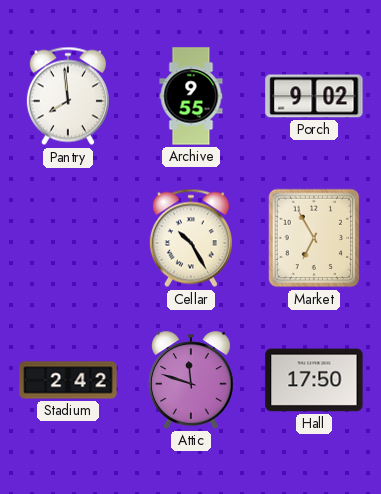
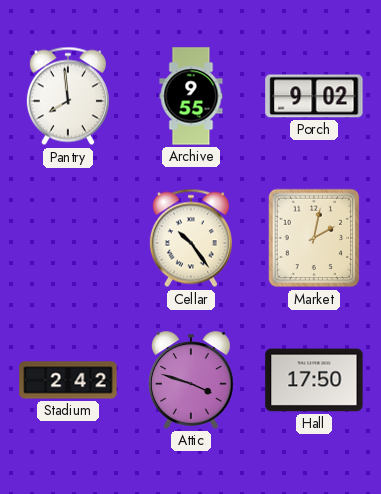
Cellar: 10:25 -> 10:24 (191, 238)
Market: 6:55 -> 2:02 (314, 238)
Attic: 11:48 -> 3:48 (191, 380)
